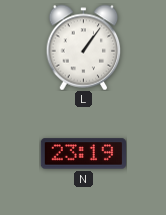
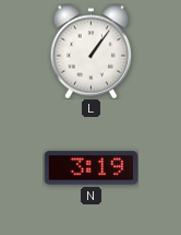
N: 23:19 -> 3:19 (90, 168)
